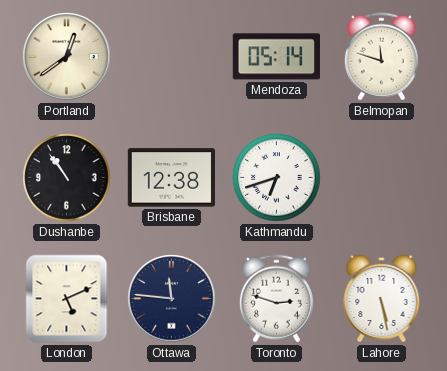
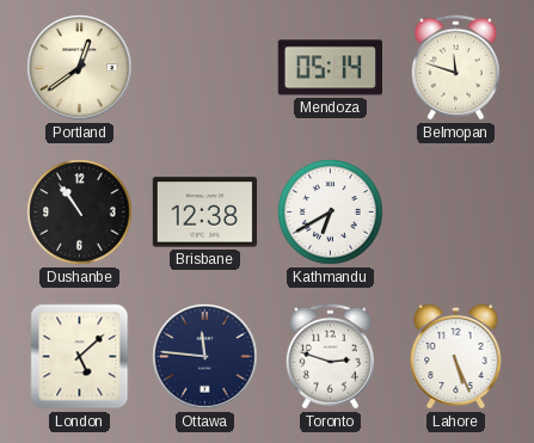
Kathmandu: 6:42 -> 6:40 (331, 213)
London: 5:11 -> 5:08 (80, 357)
Lahore: 5:28 -> 5:26 (456, 356)
